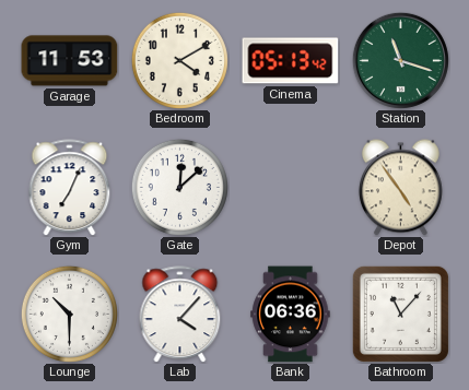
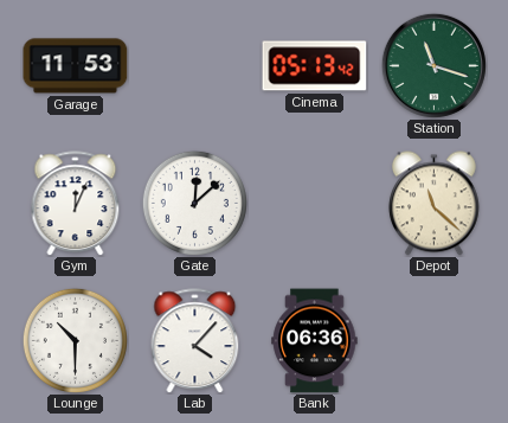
Bedroom: 4:10 -> none (179, 60)
Gym: 7:04 -> 12:04 (76, 204)
Depot: 4:54 -> 11:22 (433, 204)
Bathroom: 11:07 -> none (400, 314)
